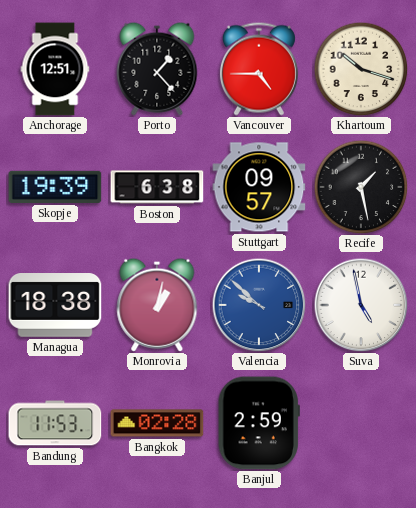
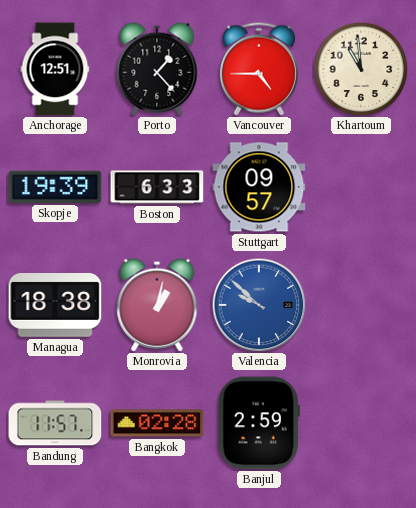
Khartoum: 10:18 -> 10:59 (361, 69)
Boston: 6:38 -> 6:33 (157, 187)
Recife: 1:28 -> none (361, 187)
Suva: 4:58 -> none (361, 305)
Bandung: 11:53 -> 11:57 (55, 423)
